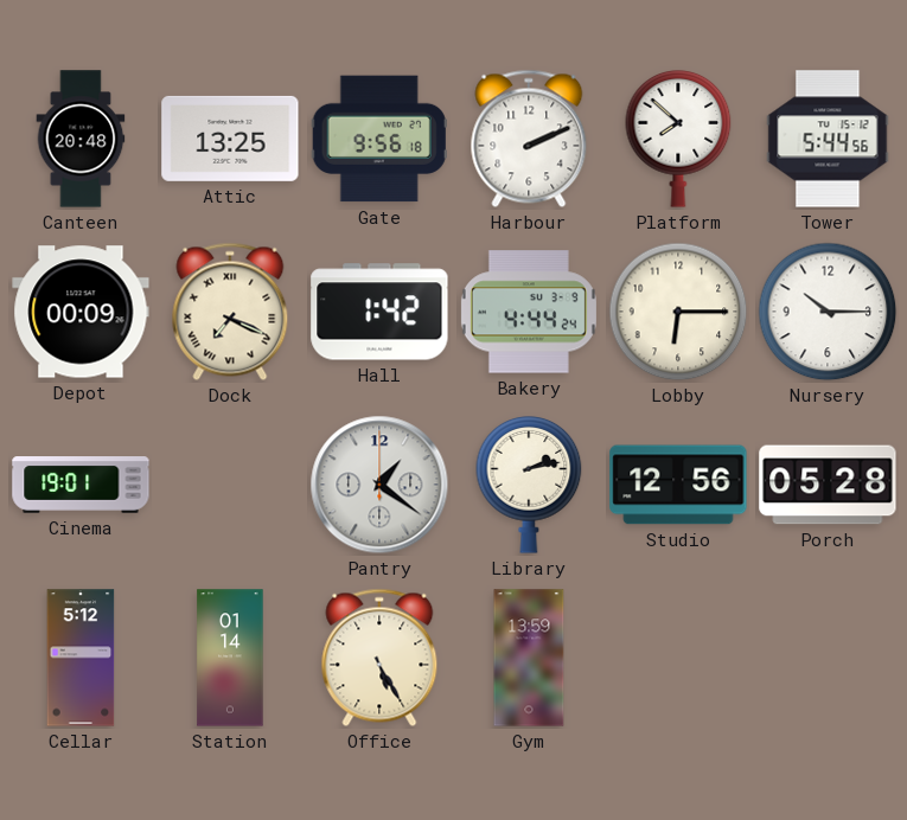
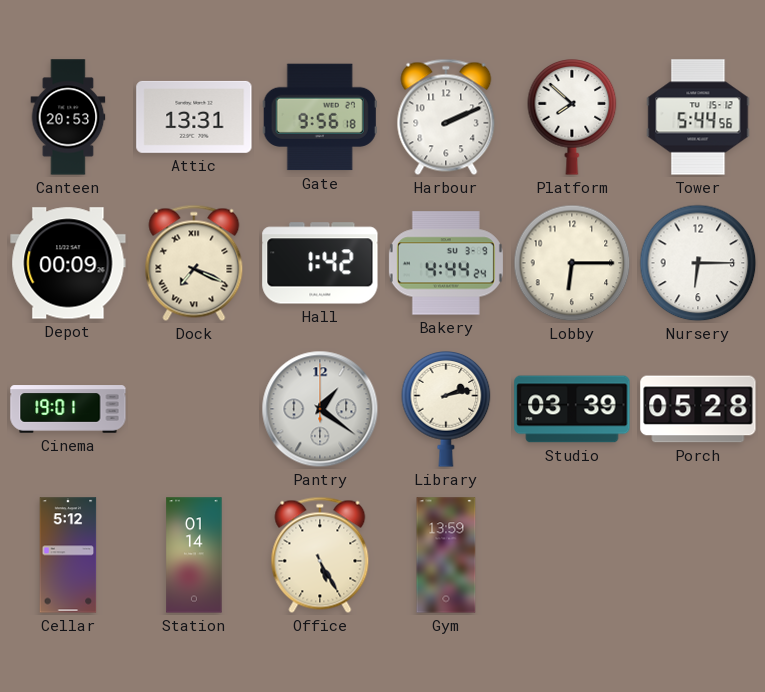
Canteen: 20:48 -> 20:53 (68, 117)
Attic: 13:25 -> 13:31 (194, 117)
Nursery: 10:15 -> 6:15 (698, 263)
Studio: 12:56 -> 03:39 (572, 409)
